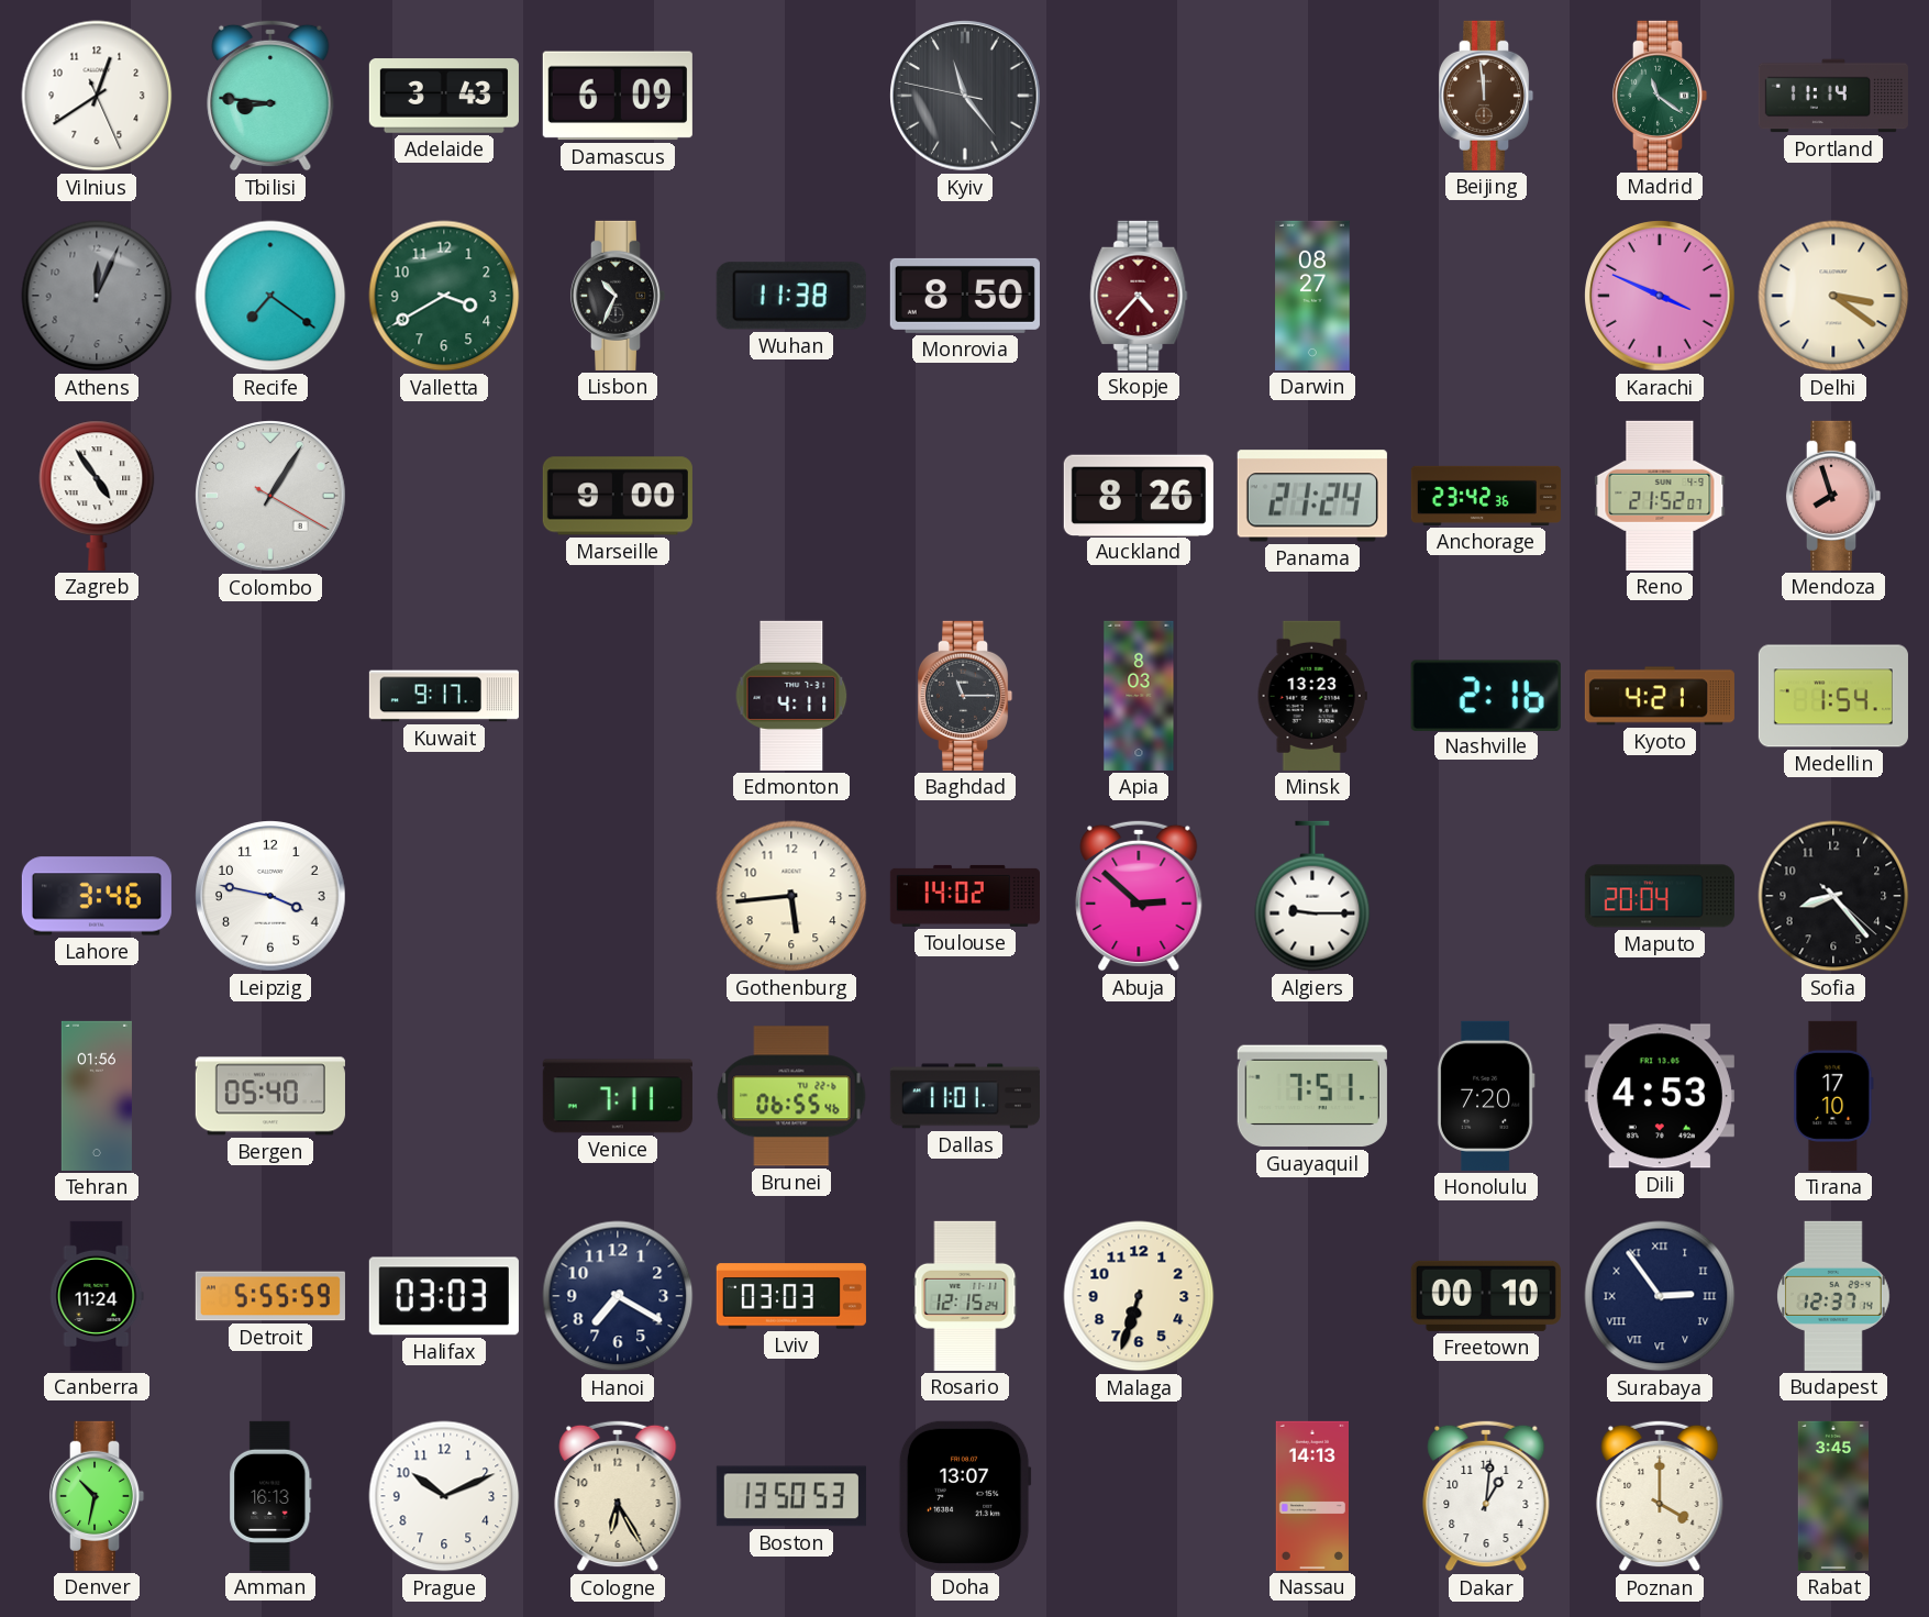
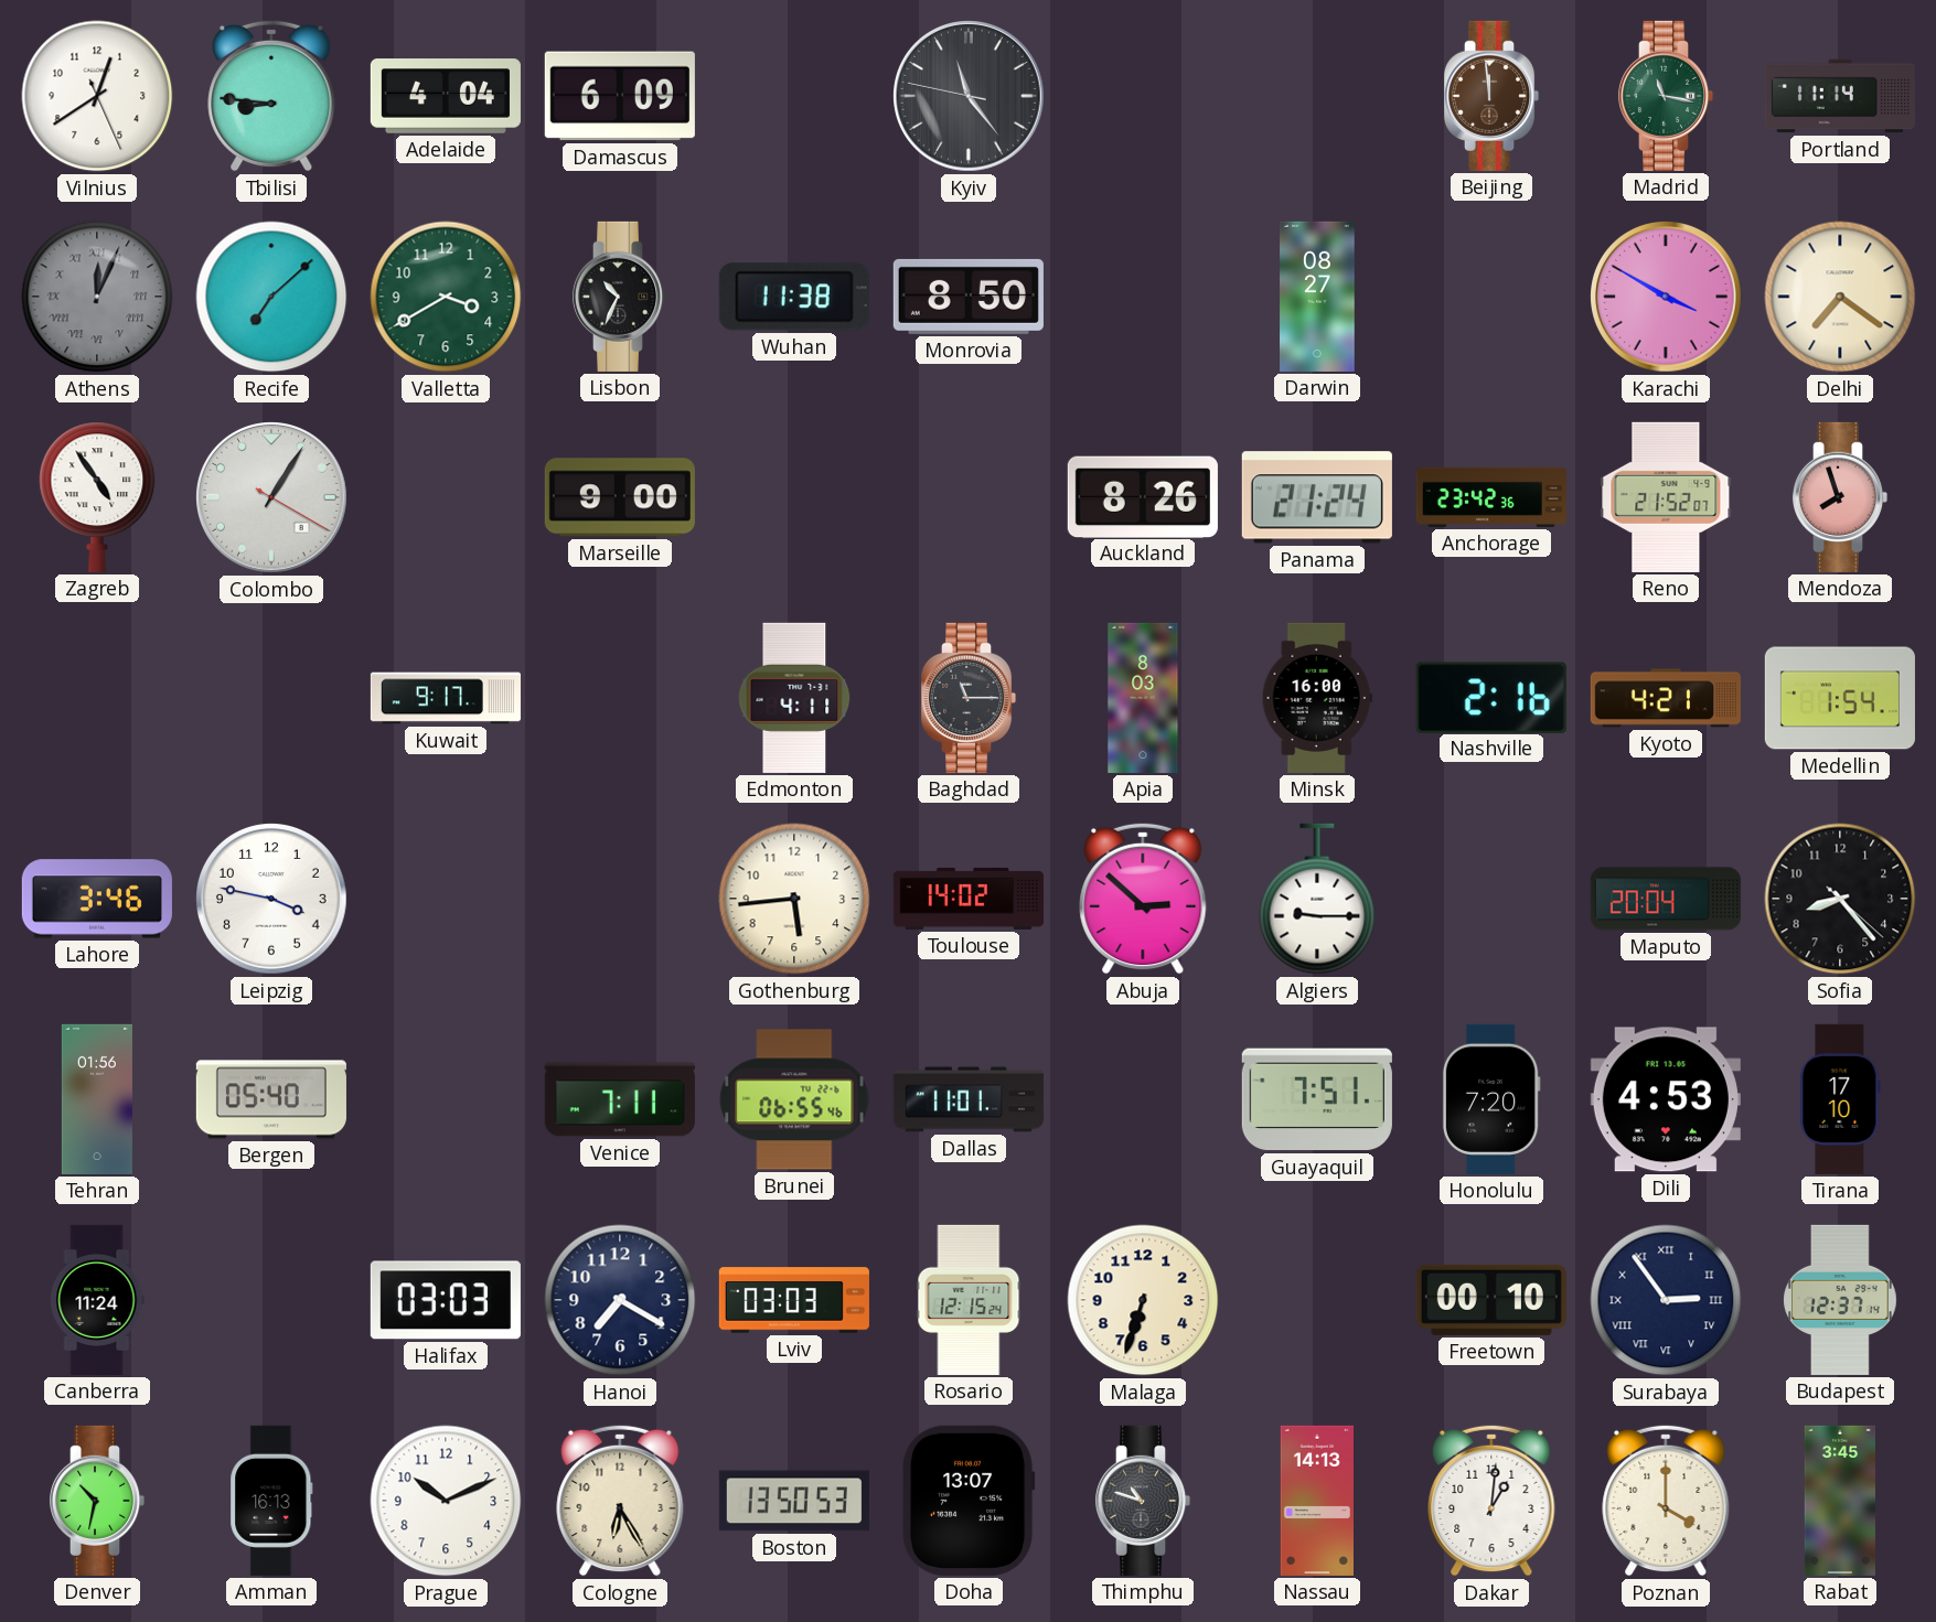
Adelaide: 3:43 -> 4:04 (446, 96)
Madrid: 11:21 -> 11:17 (1666, 96)
Athens numerals: Arabic -> Roman (97, 297)
Recife: 7:21 -> 7:08 (271, 297)
Skopje: 4:37 -> none (1139, 296)
Karachi: 3:49 -> 3:50 (1667, 298)
Delhi: 3:21 -> 7:21 (1840, 297)
Minsk: 13:23 -> 16:00 (1317, 698)
Detroit: 5:55 -> none (270, 1296)
Thimphu: none -> 10:48 (1143, 1501)
